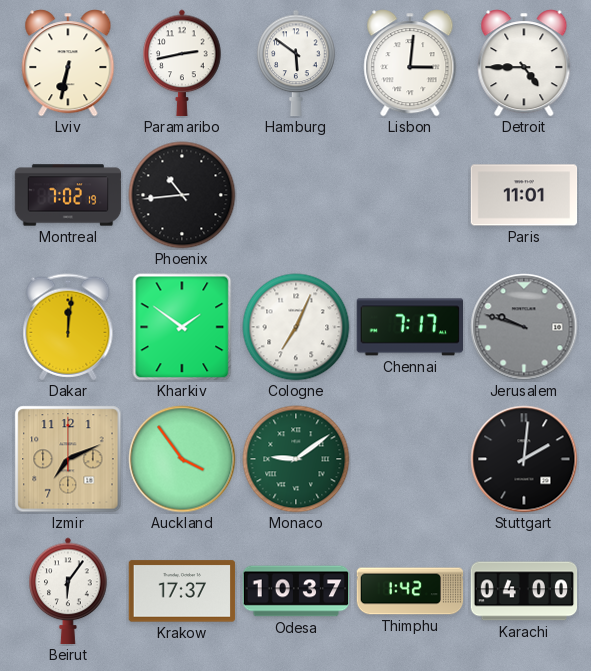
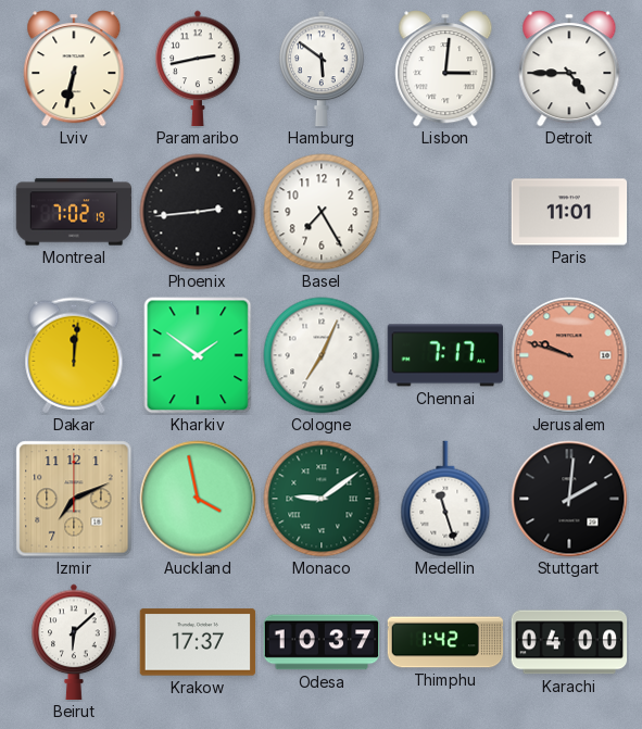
Phoenix: 10:44 -> 2:44 (198, 212)
Basel: none -> 7:25 (322, 212)
Jerusalem dial: grey -> salmon (569, 355)
Auckland: 3:54 -> 3:58 (198, 499)
Medellin: none -> 11:27 (445, 499)
Beirut: 6:06 -> 6:08 (74, 642)
